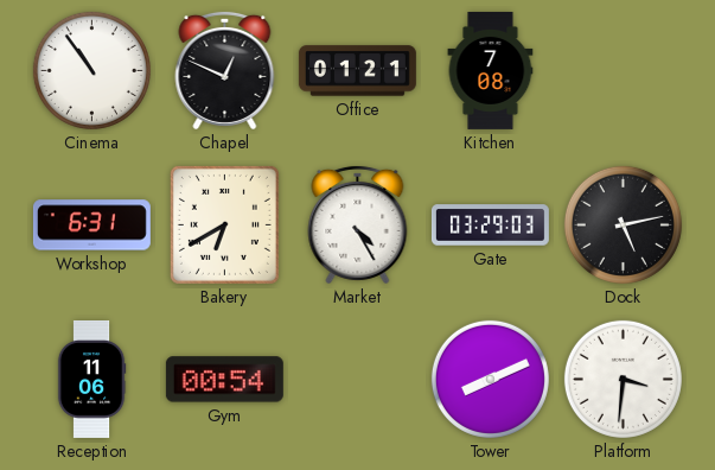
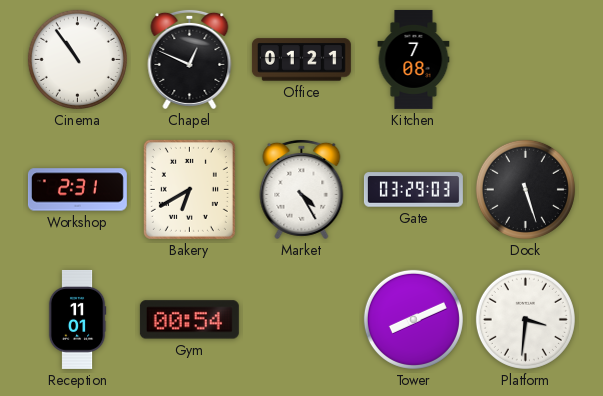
Workshop: 6:31 -> 2:31 (77, 190)
Dock: 5:13 -> 5:27 (525, 189)
Reception: 11:06 -> 11:01 (77, 319)
